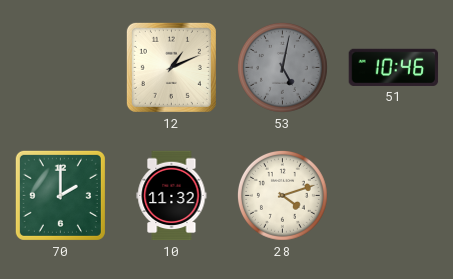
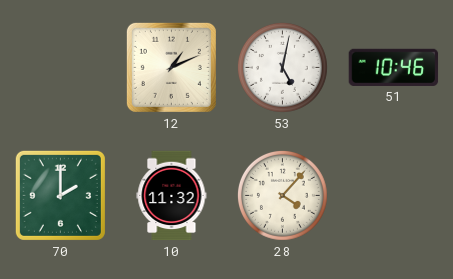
53 dial: grey -> white (282, 67)
28: 4:12 -> 4:07 (282, 195)
